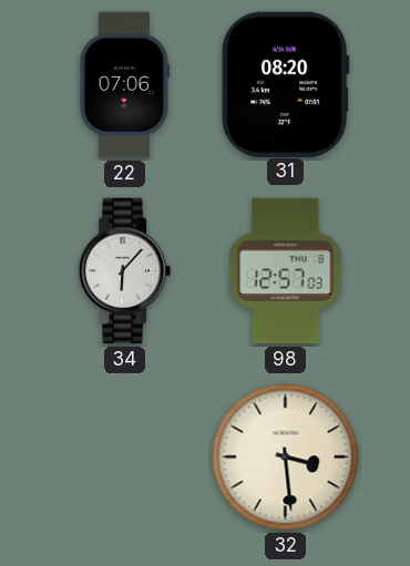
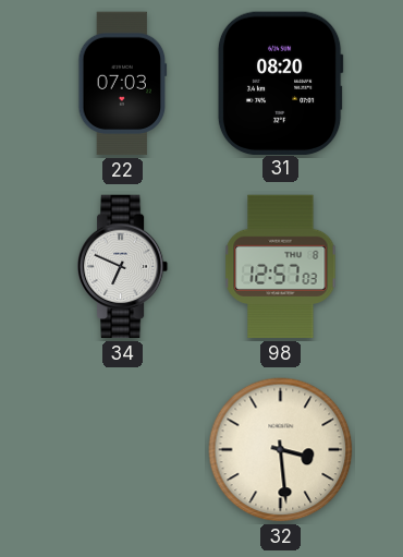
22: 07:06 -> 07:03 (123, 84)
34: 6:07 -> 6:49 (123, 267)
